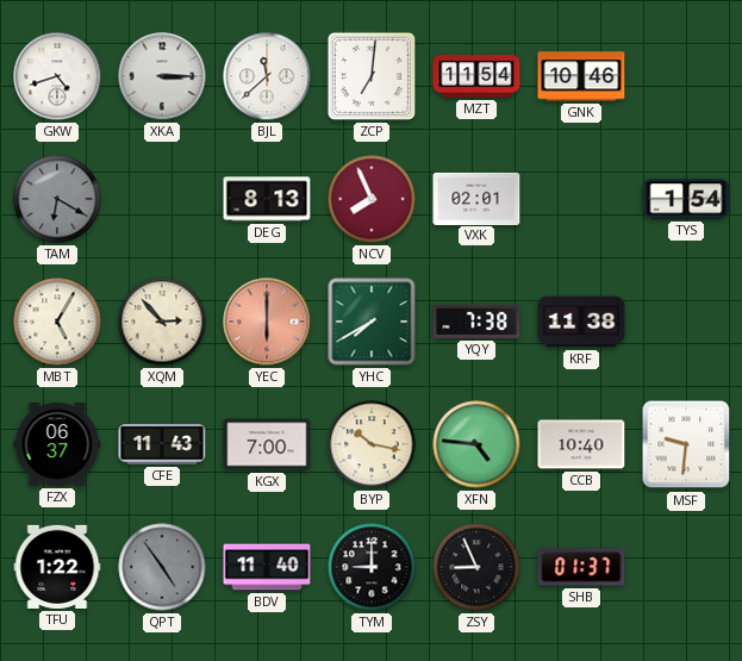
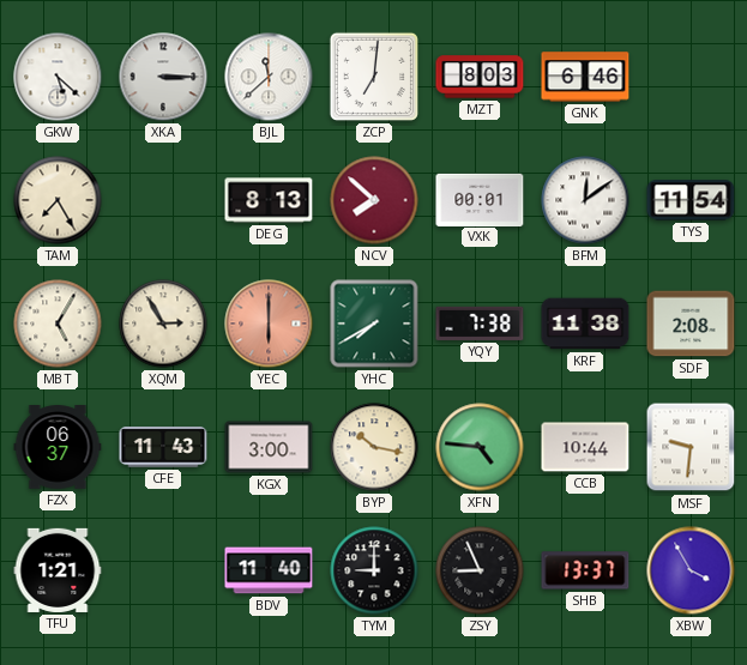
GKW: 4:42 -> 5:22 (58, 77)
MZT: 11:54 -> 8:03 (480, 77)
GNK: 10:46 -> 6:46 (585, 77)
TAM: 6:20 -> 7:25 (58, 200)
TAM dial: grey -> cream (58, 200)
NCV: 7:56 -> 7:52 (374, 200)
VXK: 02:01 -> 00:01 (480, 199)
BFM: none -> 12:09 (585, 200)
TYS: 1:54 -> 11:54 (691, 200)
XQM: 2:53 -> 2:55 (163, 324)
SDF: none -> 2:08 (691, 324)
KGX: 7:00 -> 3:00 (269, 447)
CCB: 10:40 -> 10:44 (585, 447)
TFU: 1:22 -> 1:21 (58, 570)
QPT: 4:54 -> none (162, 567)
SHB: 01:37 -> 13:37 (585, 570)
XBW: none -> 3:55 (691, 570)
